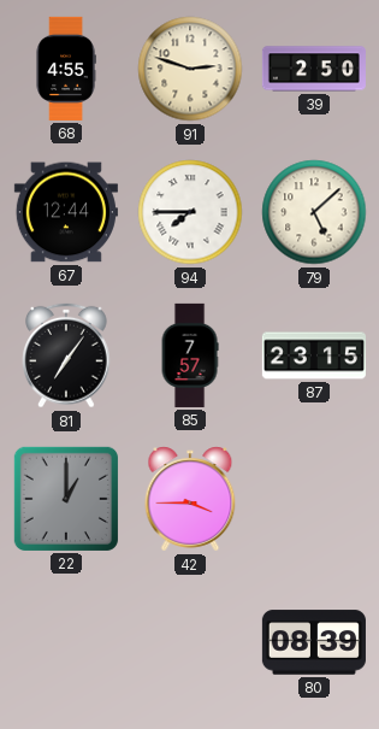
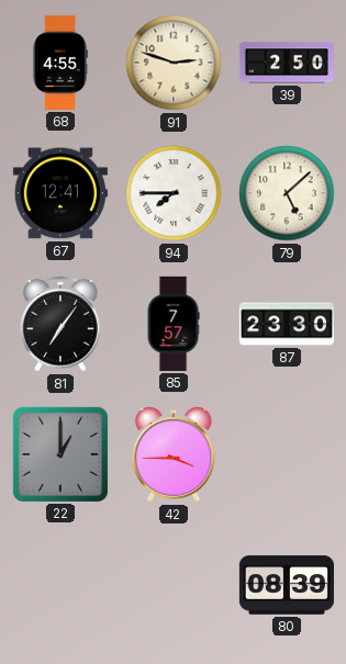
67: 12:44 -> 12:41 (60, 193)
87: 23:15 -> 23:30 (287, 324)
